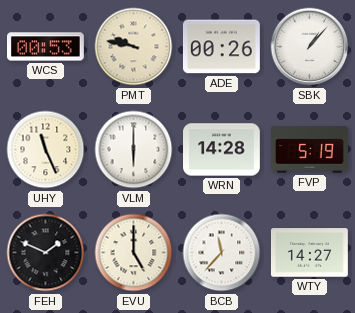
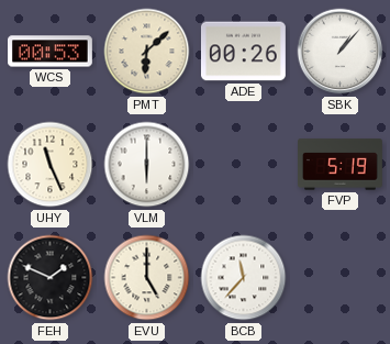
PMT: 9:47 -> 6:08 (147, 52)
WRN: 14:28 -> none (222, 150)
WTY: 14:27 -> none (309, 253)
